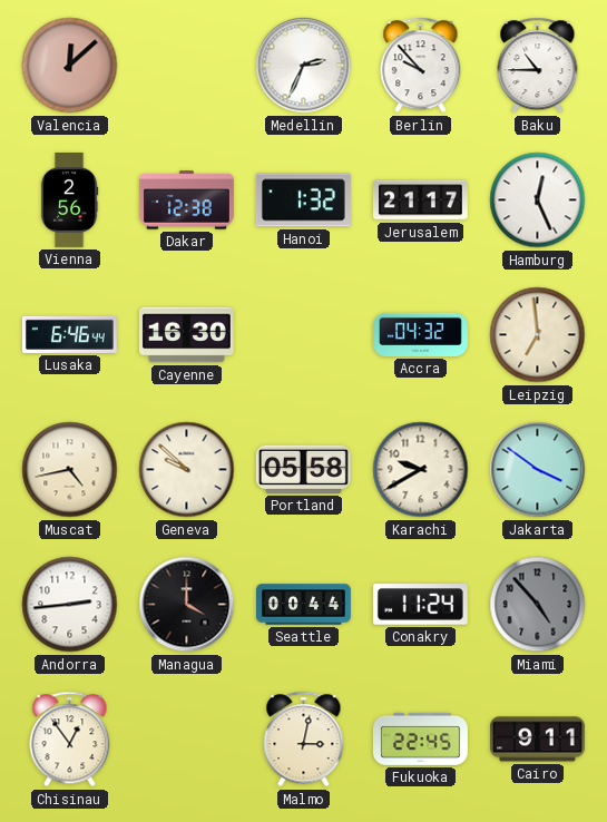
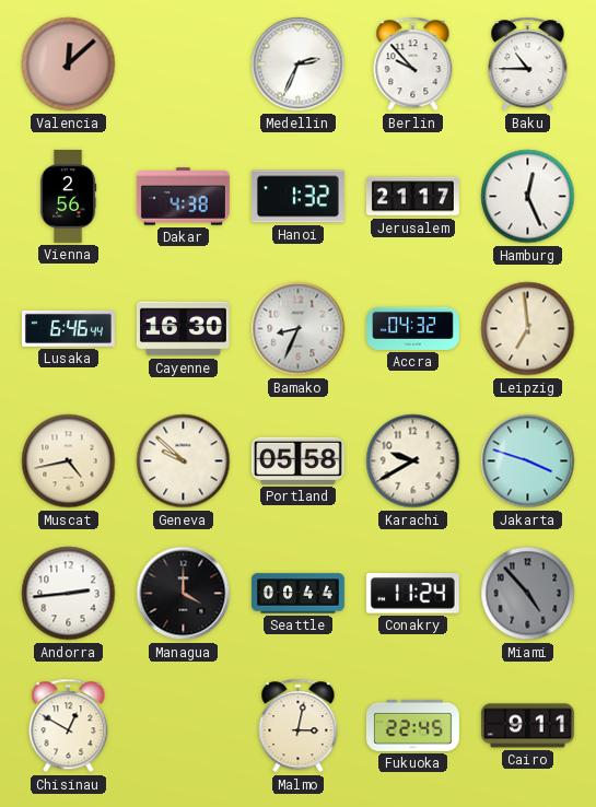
Dakar: 12:38 -> 4:38 (183, 197)
Bamako: none -> 8:34 (299, 329)
Jakarta: 3:51 -> 3:48 (528, 461)
Chisinau: 12:54 -> 12:50 (69, 726)
